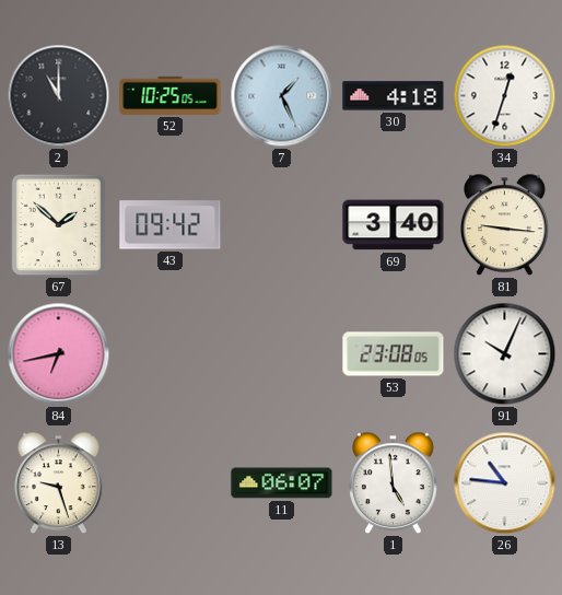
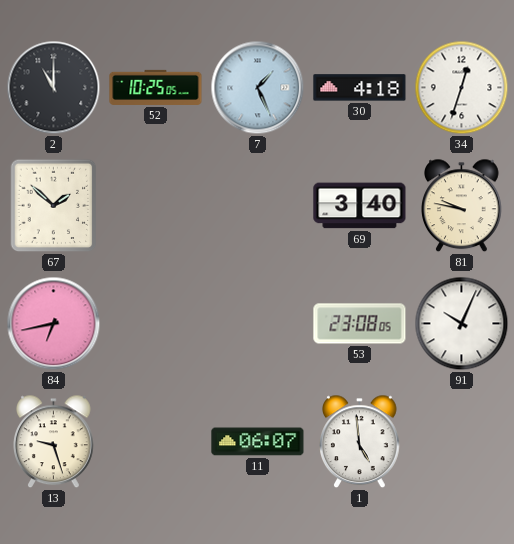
43: 09:42 -> none (171, 225)
81: 9:16 -> 9:47 (462, 206)
26: 10:46 -> none (505, 483)
